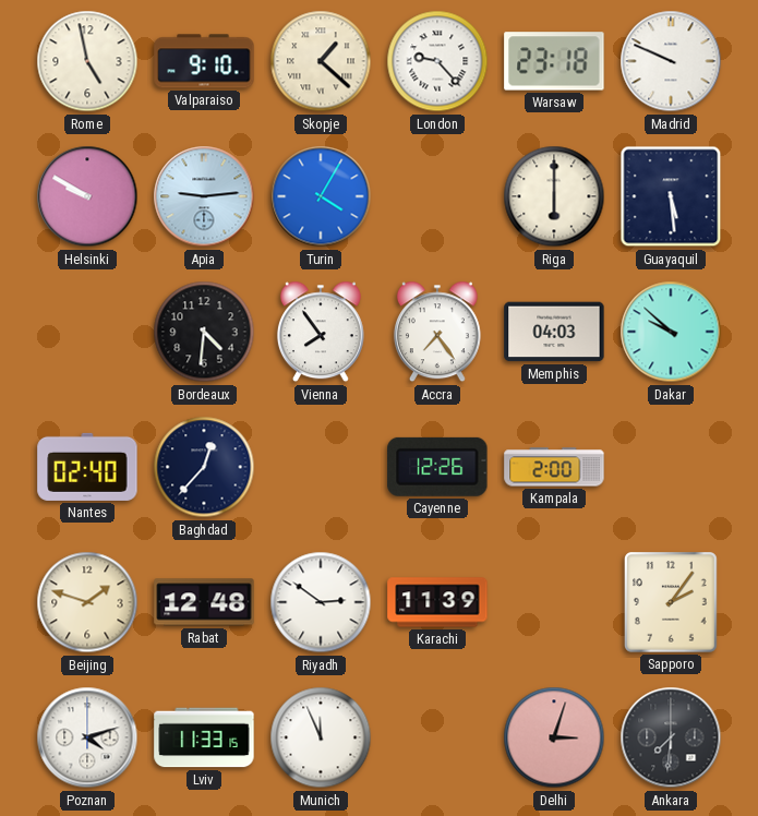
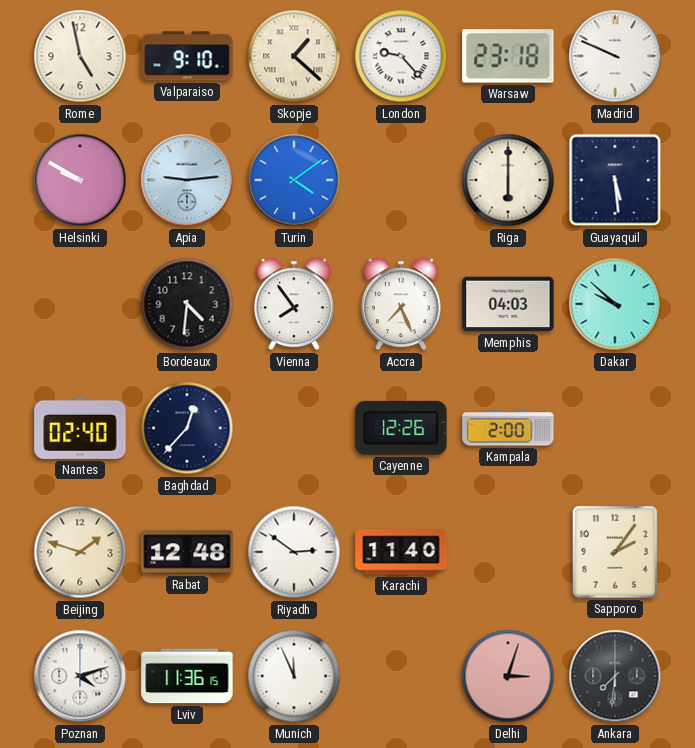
Turin: 4:05 -> 4:09 (294, 180)
Accra: 7:24 -> 7:26 (401, 304)
Karachi: 11:39 -> 11:40 (401, 552)
Lviv: 11:33 -> 11:36 (187, 676)
